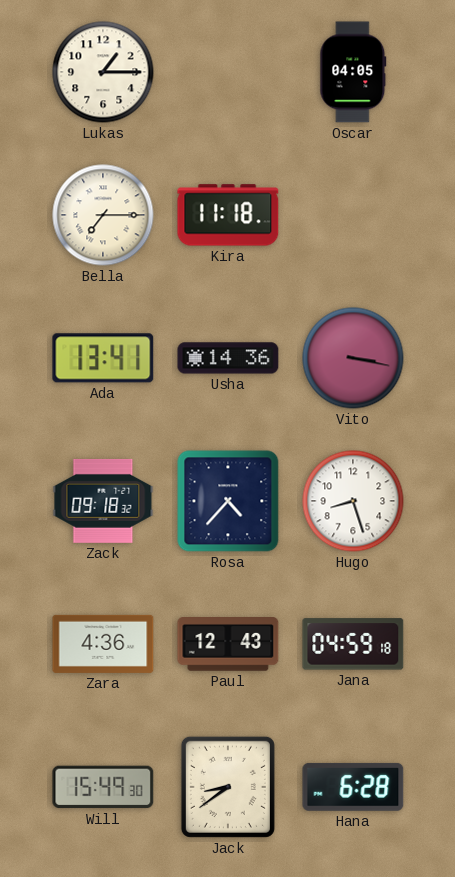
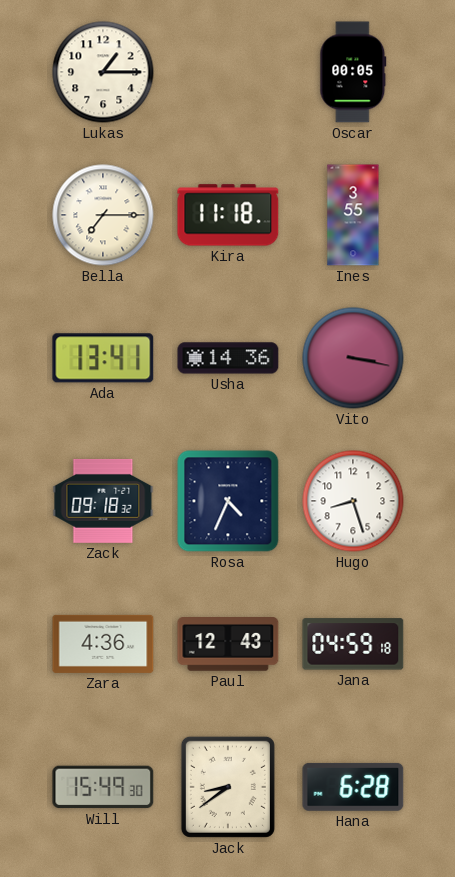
Oscar: 04:05 -> 00:05 (353, 72)
Ines: none -> 3:55 (353, 215)
Rosa: 4:37 -> 4:34 (228, 501)
